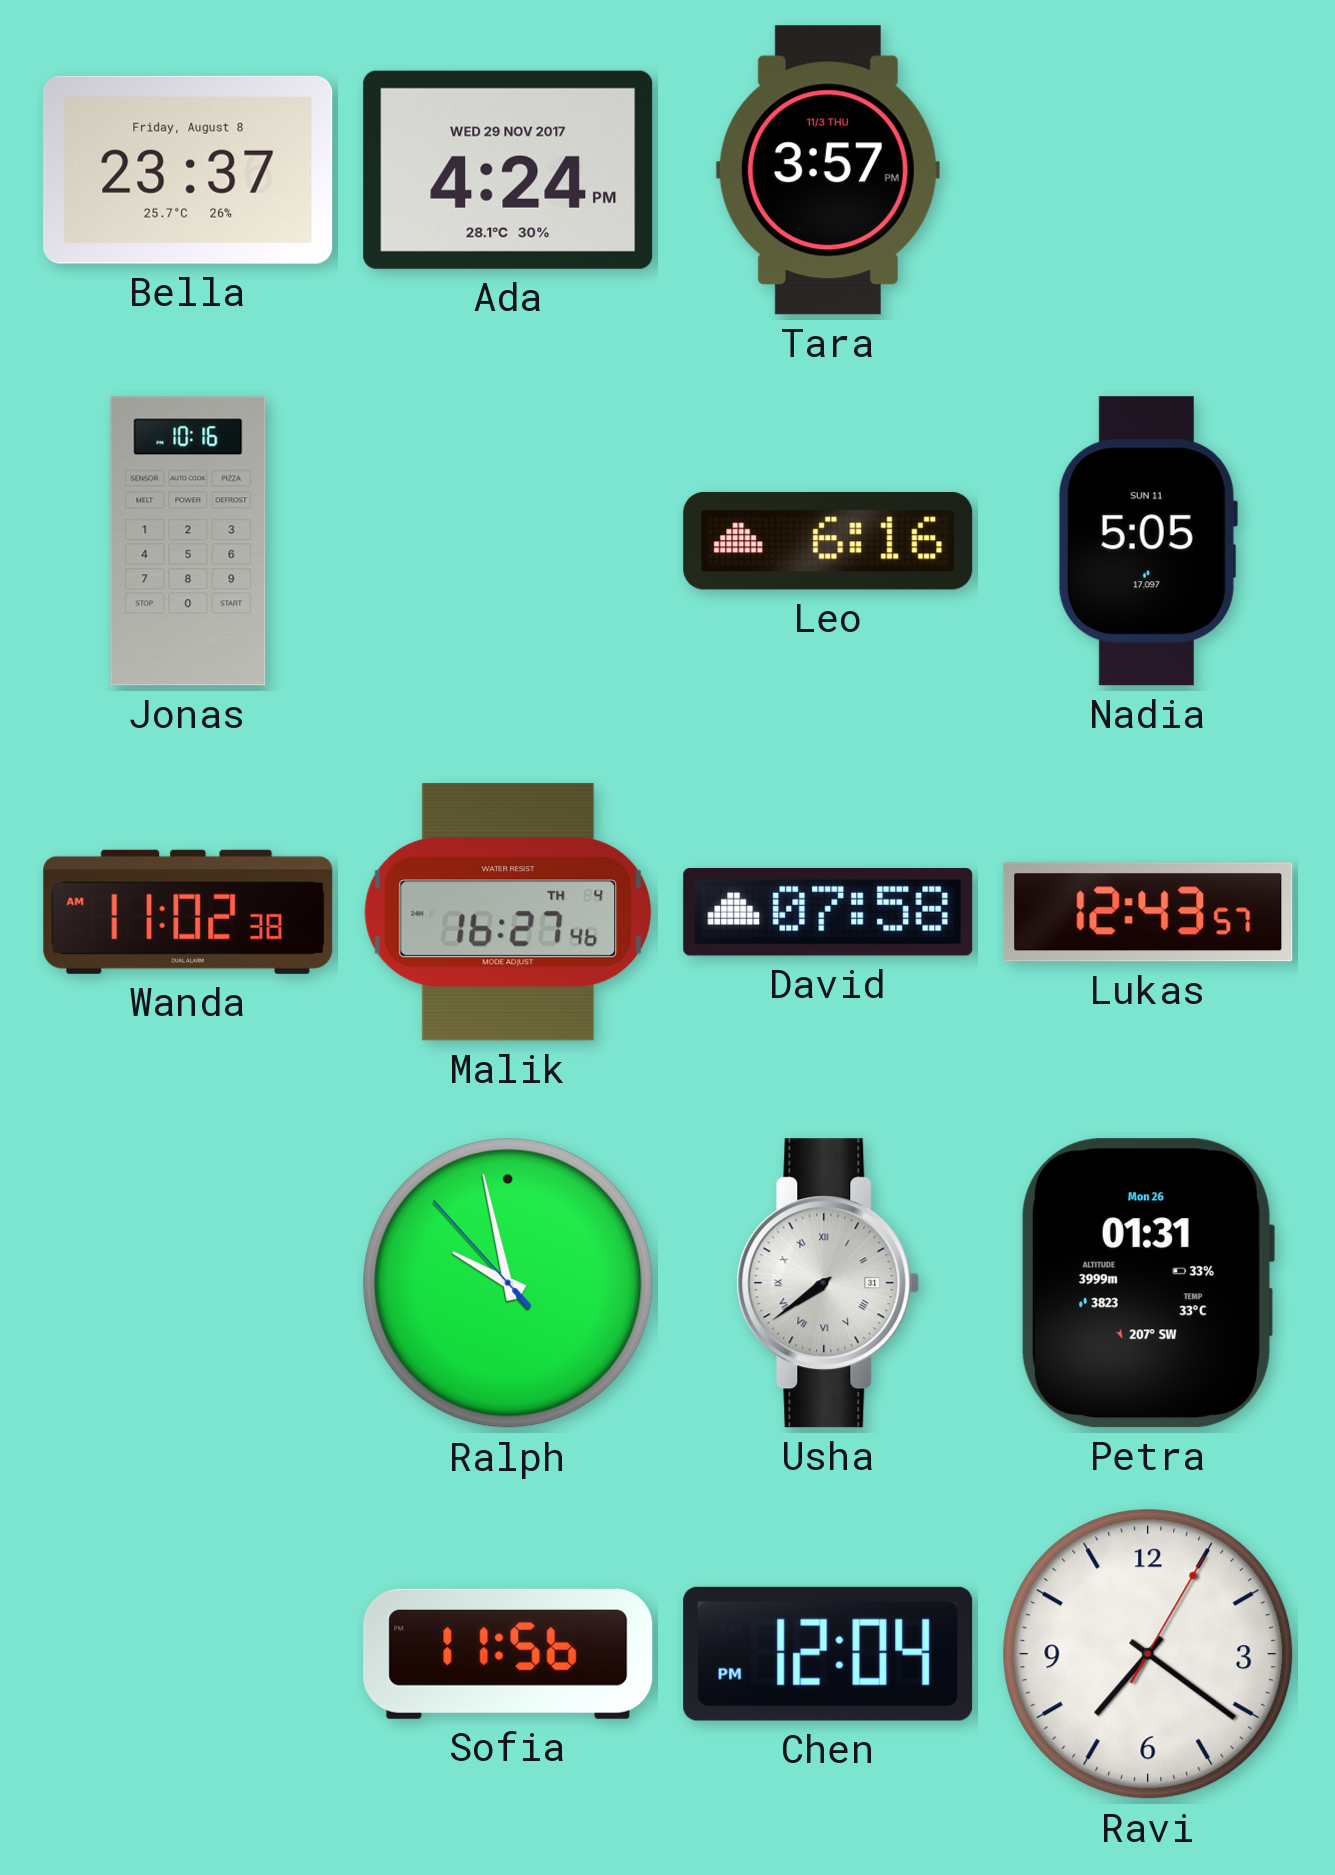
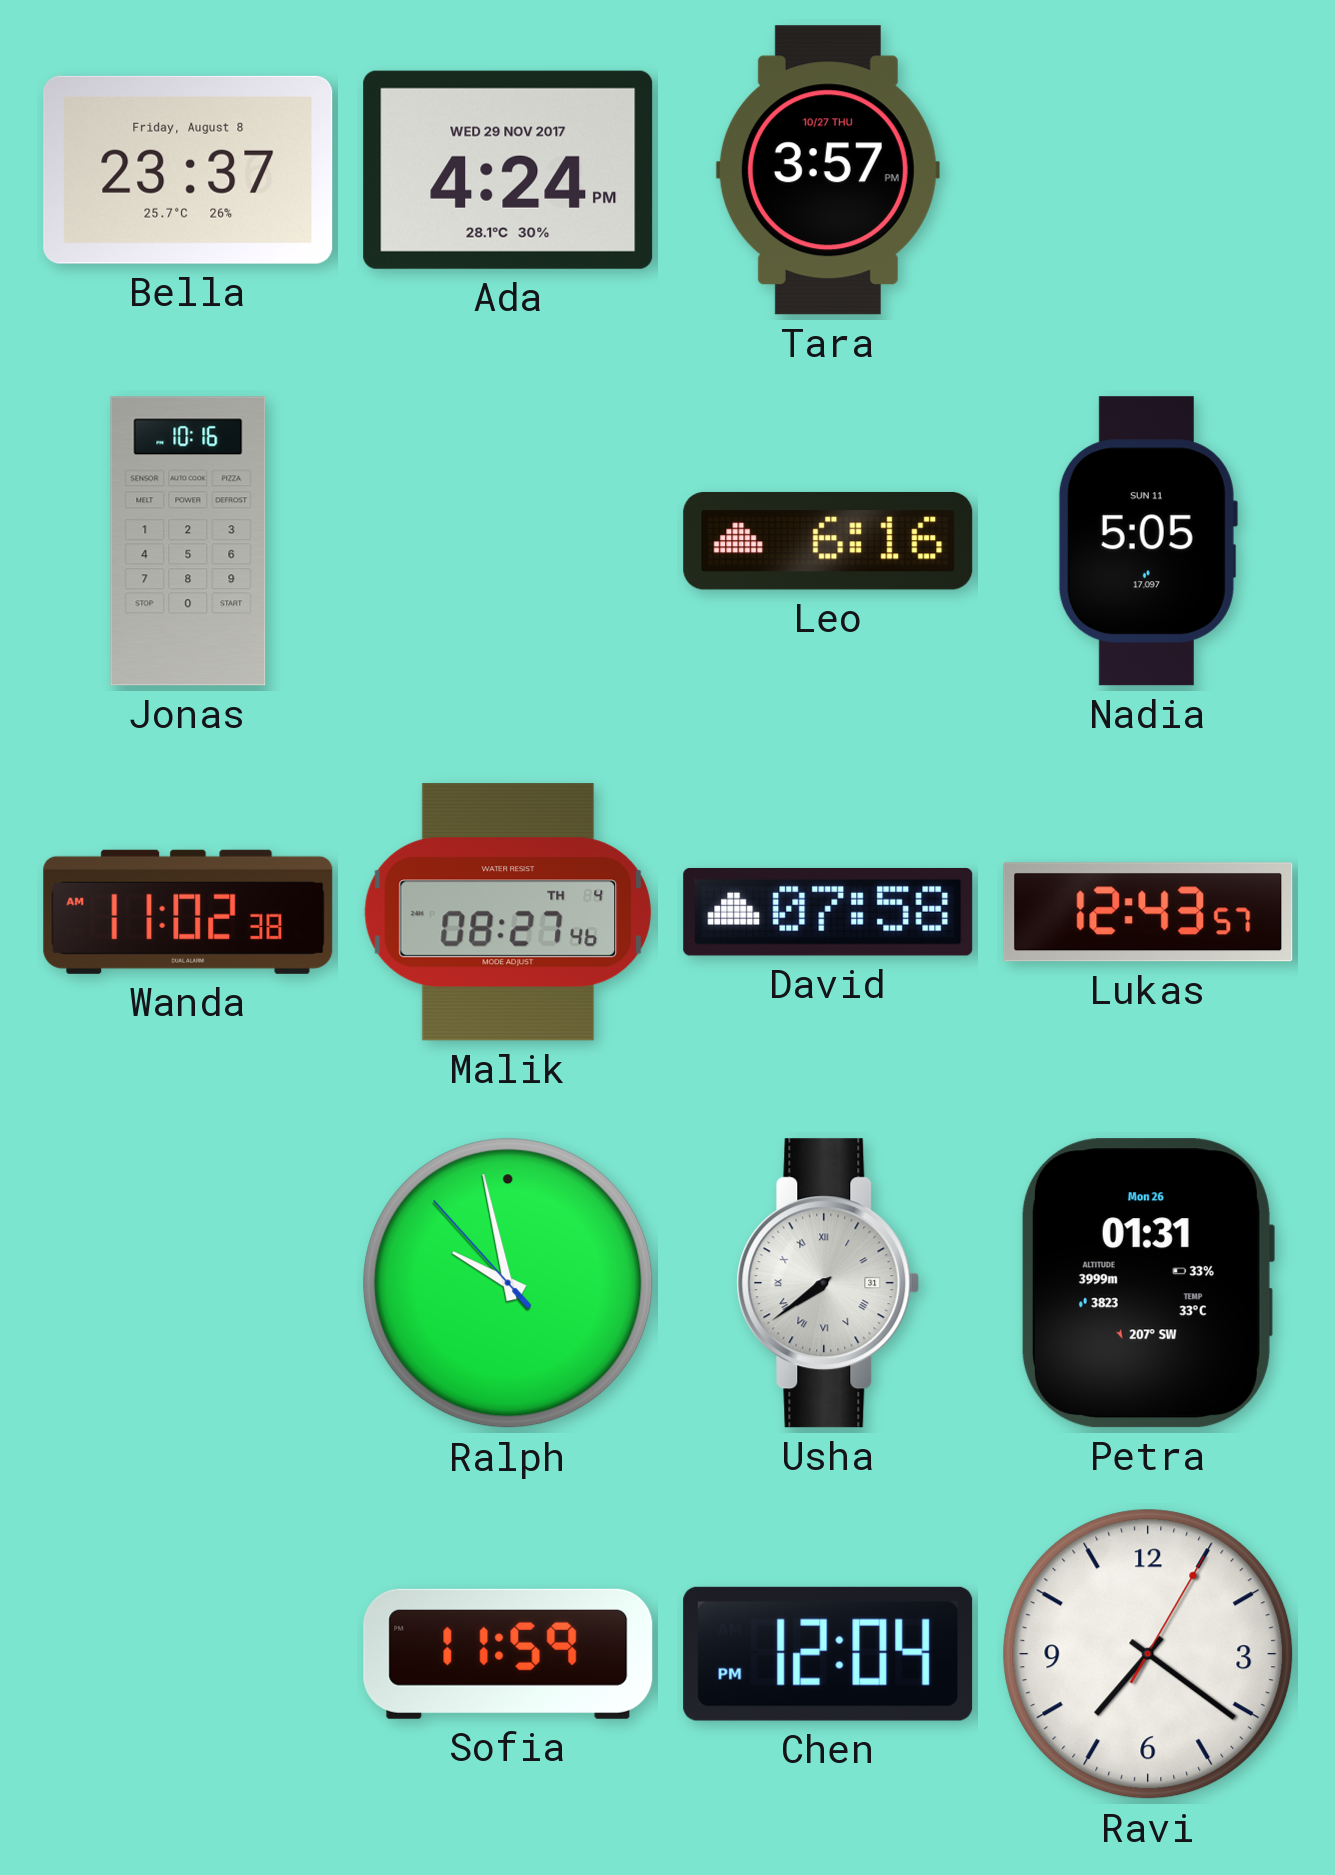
Tara date: 11/3 THU -> 10/27 THU (828, 170)
Malik: 16:27 -> 08:27 (507, 912)
Sofia: 11:56 -> 11:59 (508, 1654)
